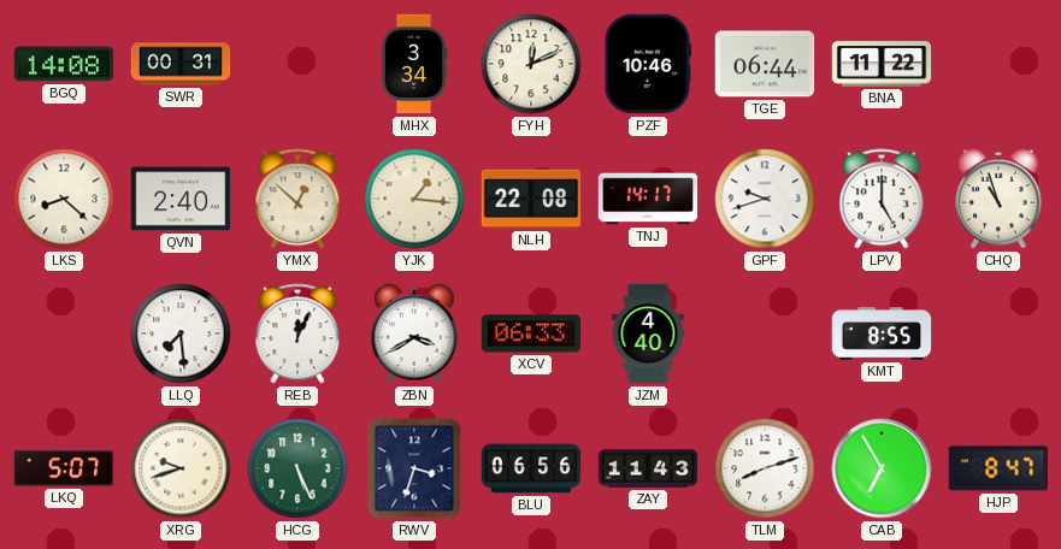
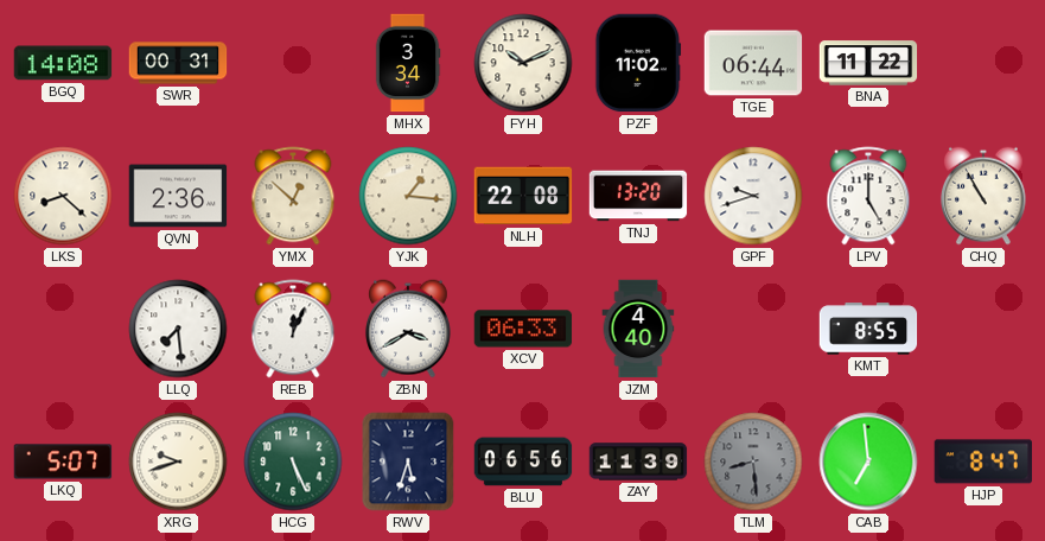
FYH: 12:11 -> 10:11 (523, 63)
PZF: 10:46 -> 11:02 (638, 63)
QVN: 2:40 -> 2:36 (178, 196)
TNJ: 14:17 -> 13:20 (638, 196)
CHQ: 10:57 -> 10:55 (983, 196)
RWV: 3:33 -> 5:33 (408, 462)
ZAY: 11:43 -> 11:39 (638, 462)
TLM: 8:12 -> 8:29 (753, 462)
TLM dial: white -> grey (753, 462)
CAB: 6:55 -> 6:59 (868, 462)
